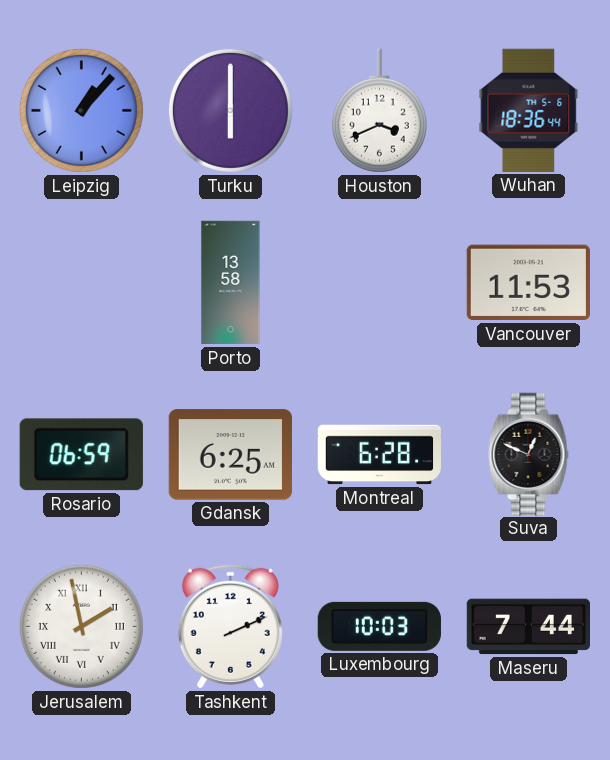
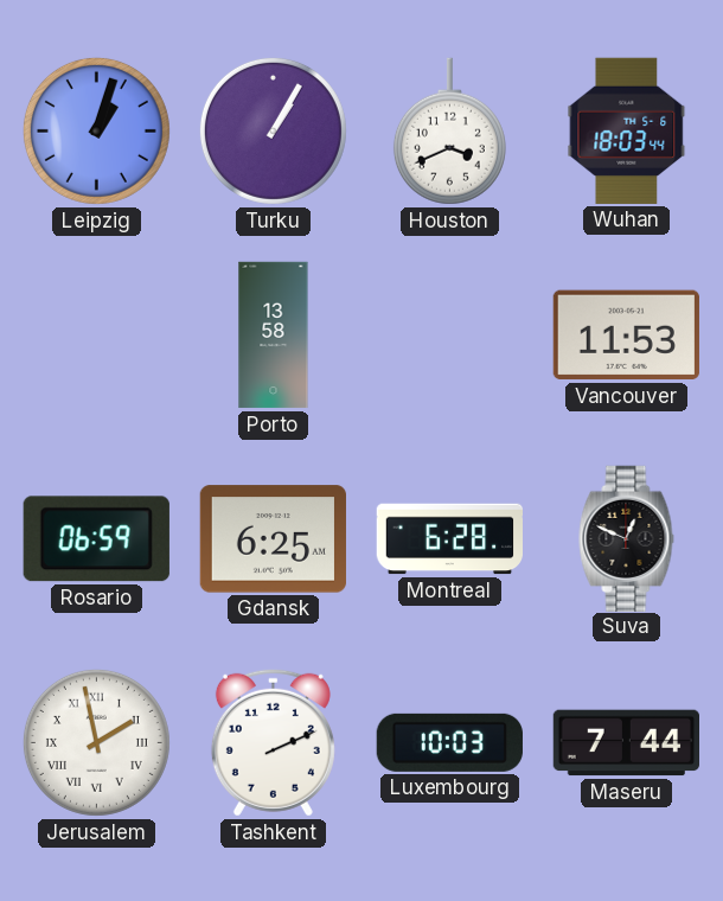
Leipzig: 1:07 -> 1:03 (96, 130)
Turku: 6:00 -> 1:05 (273, 130)
Wuhan: 18:36 -> 18:03 (627, 130)
